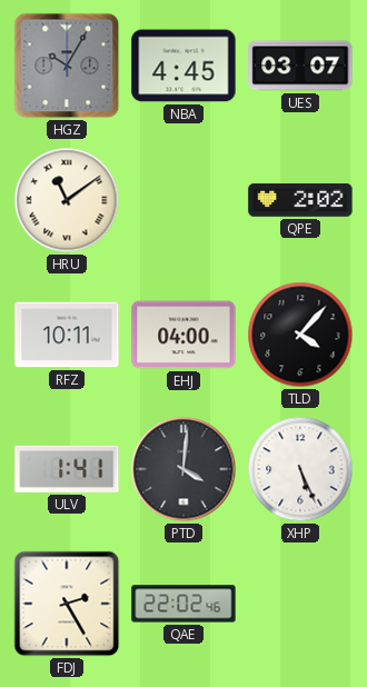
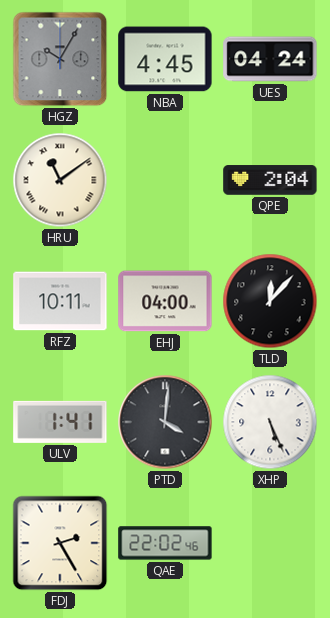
UES: 03:07 -> 04:24 (270, 59)
QPE: 2:02 -> 2:04 (270, 180)
TLD: 4:07 -> 12:07 (270, 301)
